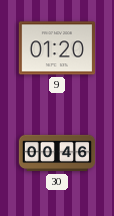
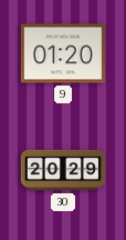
30: 00:46 -> 20:29 (63, 170)
